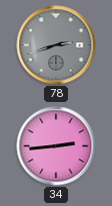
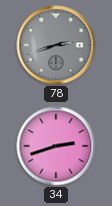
34: 2:44 -> 2:42 (56, 146)
